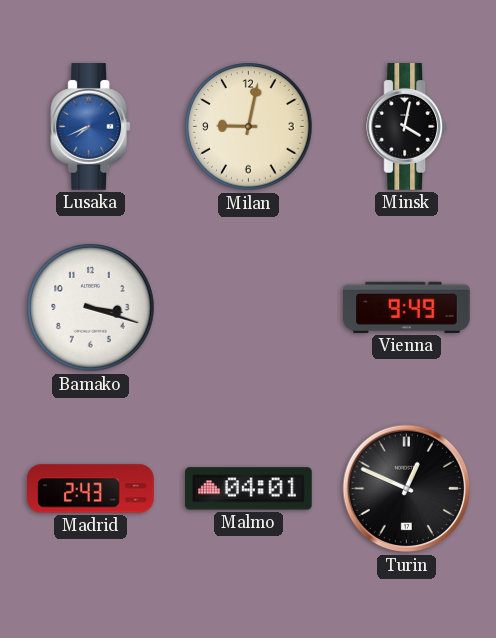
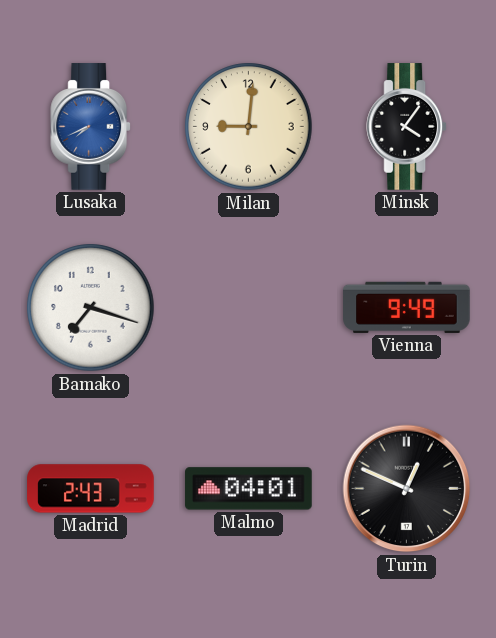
Milan: 9:02 -> 9:01 (249, 127)
Minsk: 4:02 -> 4:06 (407, 127)
Bamako: 3:18 -> 7:18 (91, 308)
